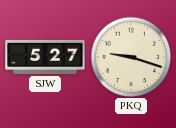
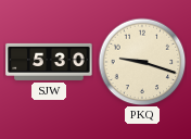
SJW: 5:27 -> 5:30 (49, 62)
